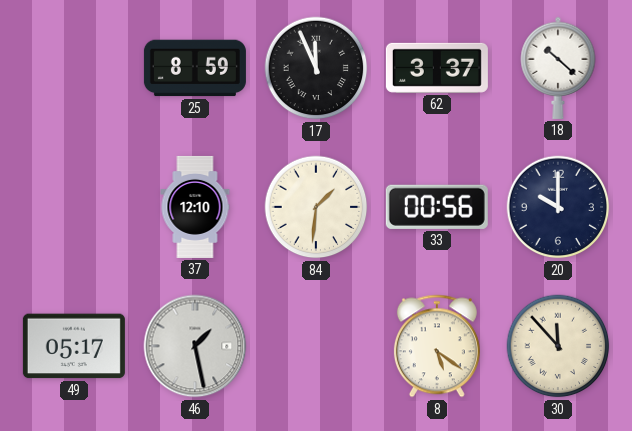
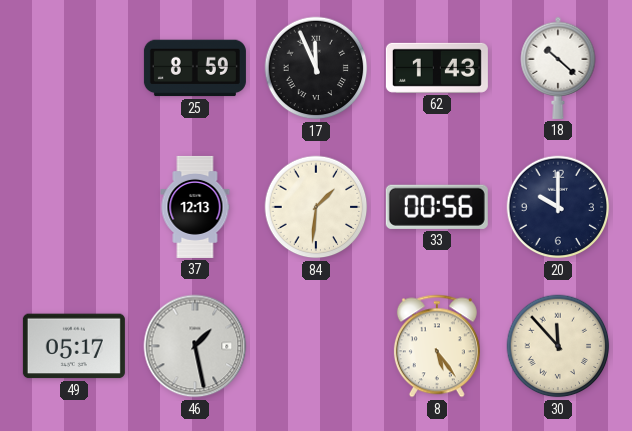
62: 3:37 -> 1:43 (437, 68)
37: 12:10 -> 12:13 (195, 207)
8: 5:21 -> 5:24 (437, 346)
